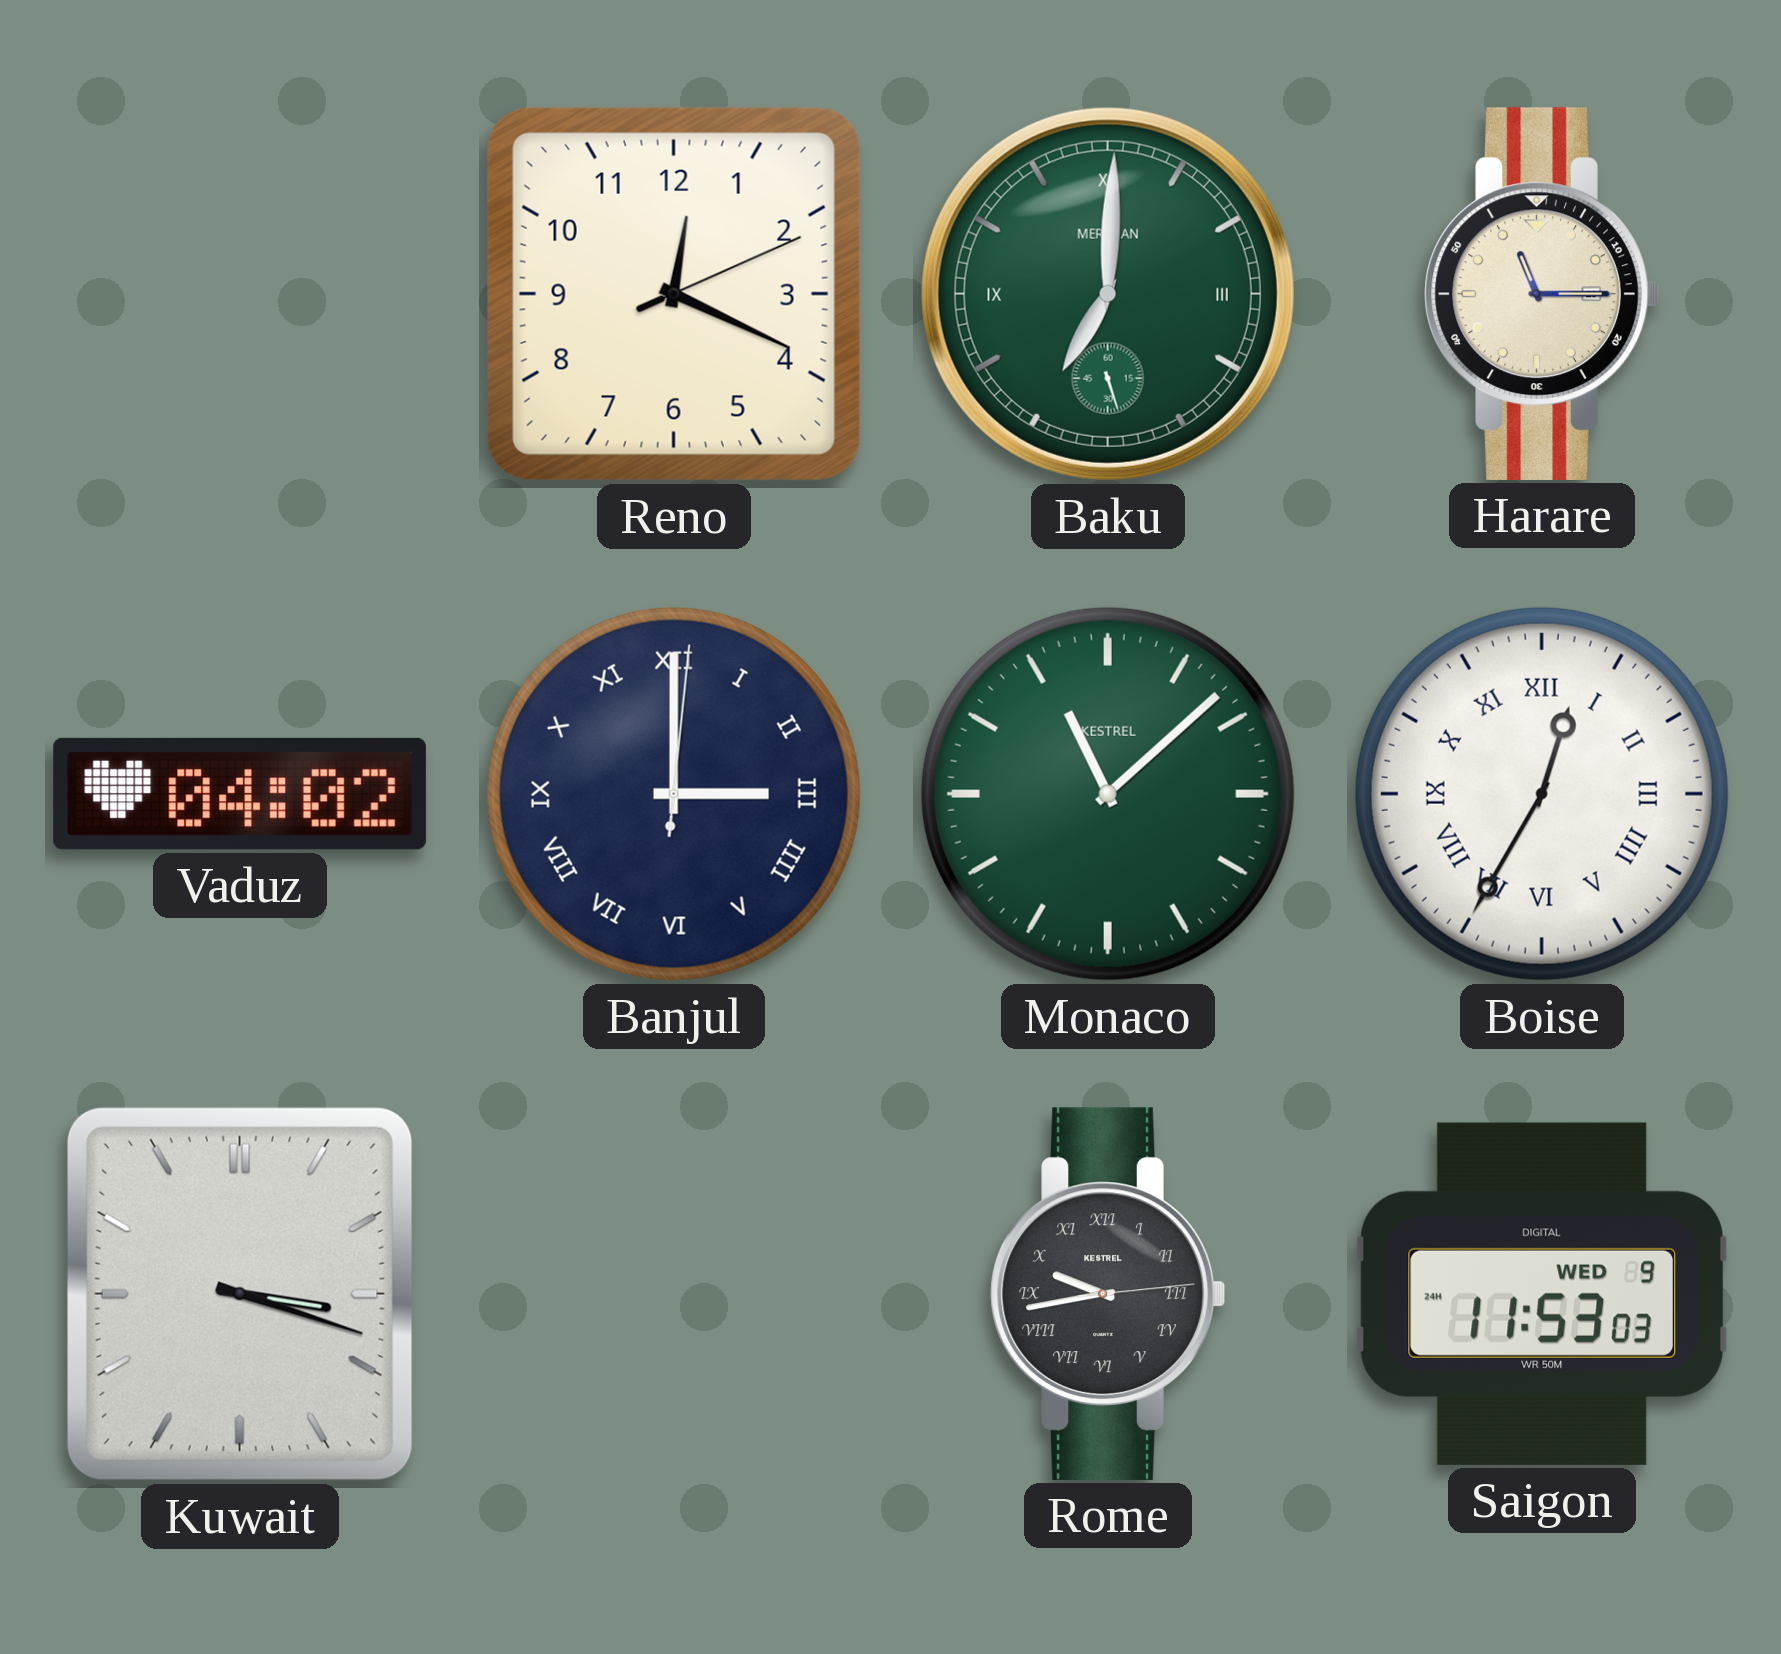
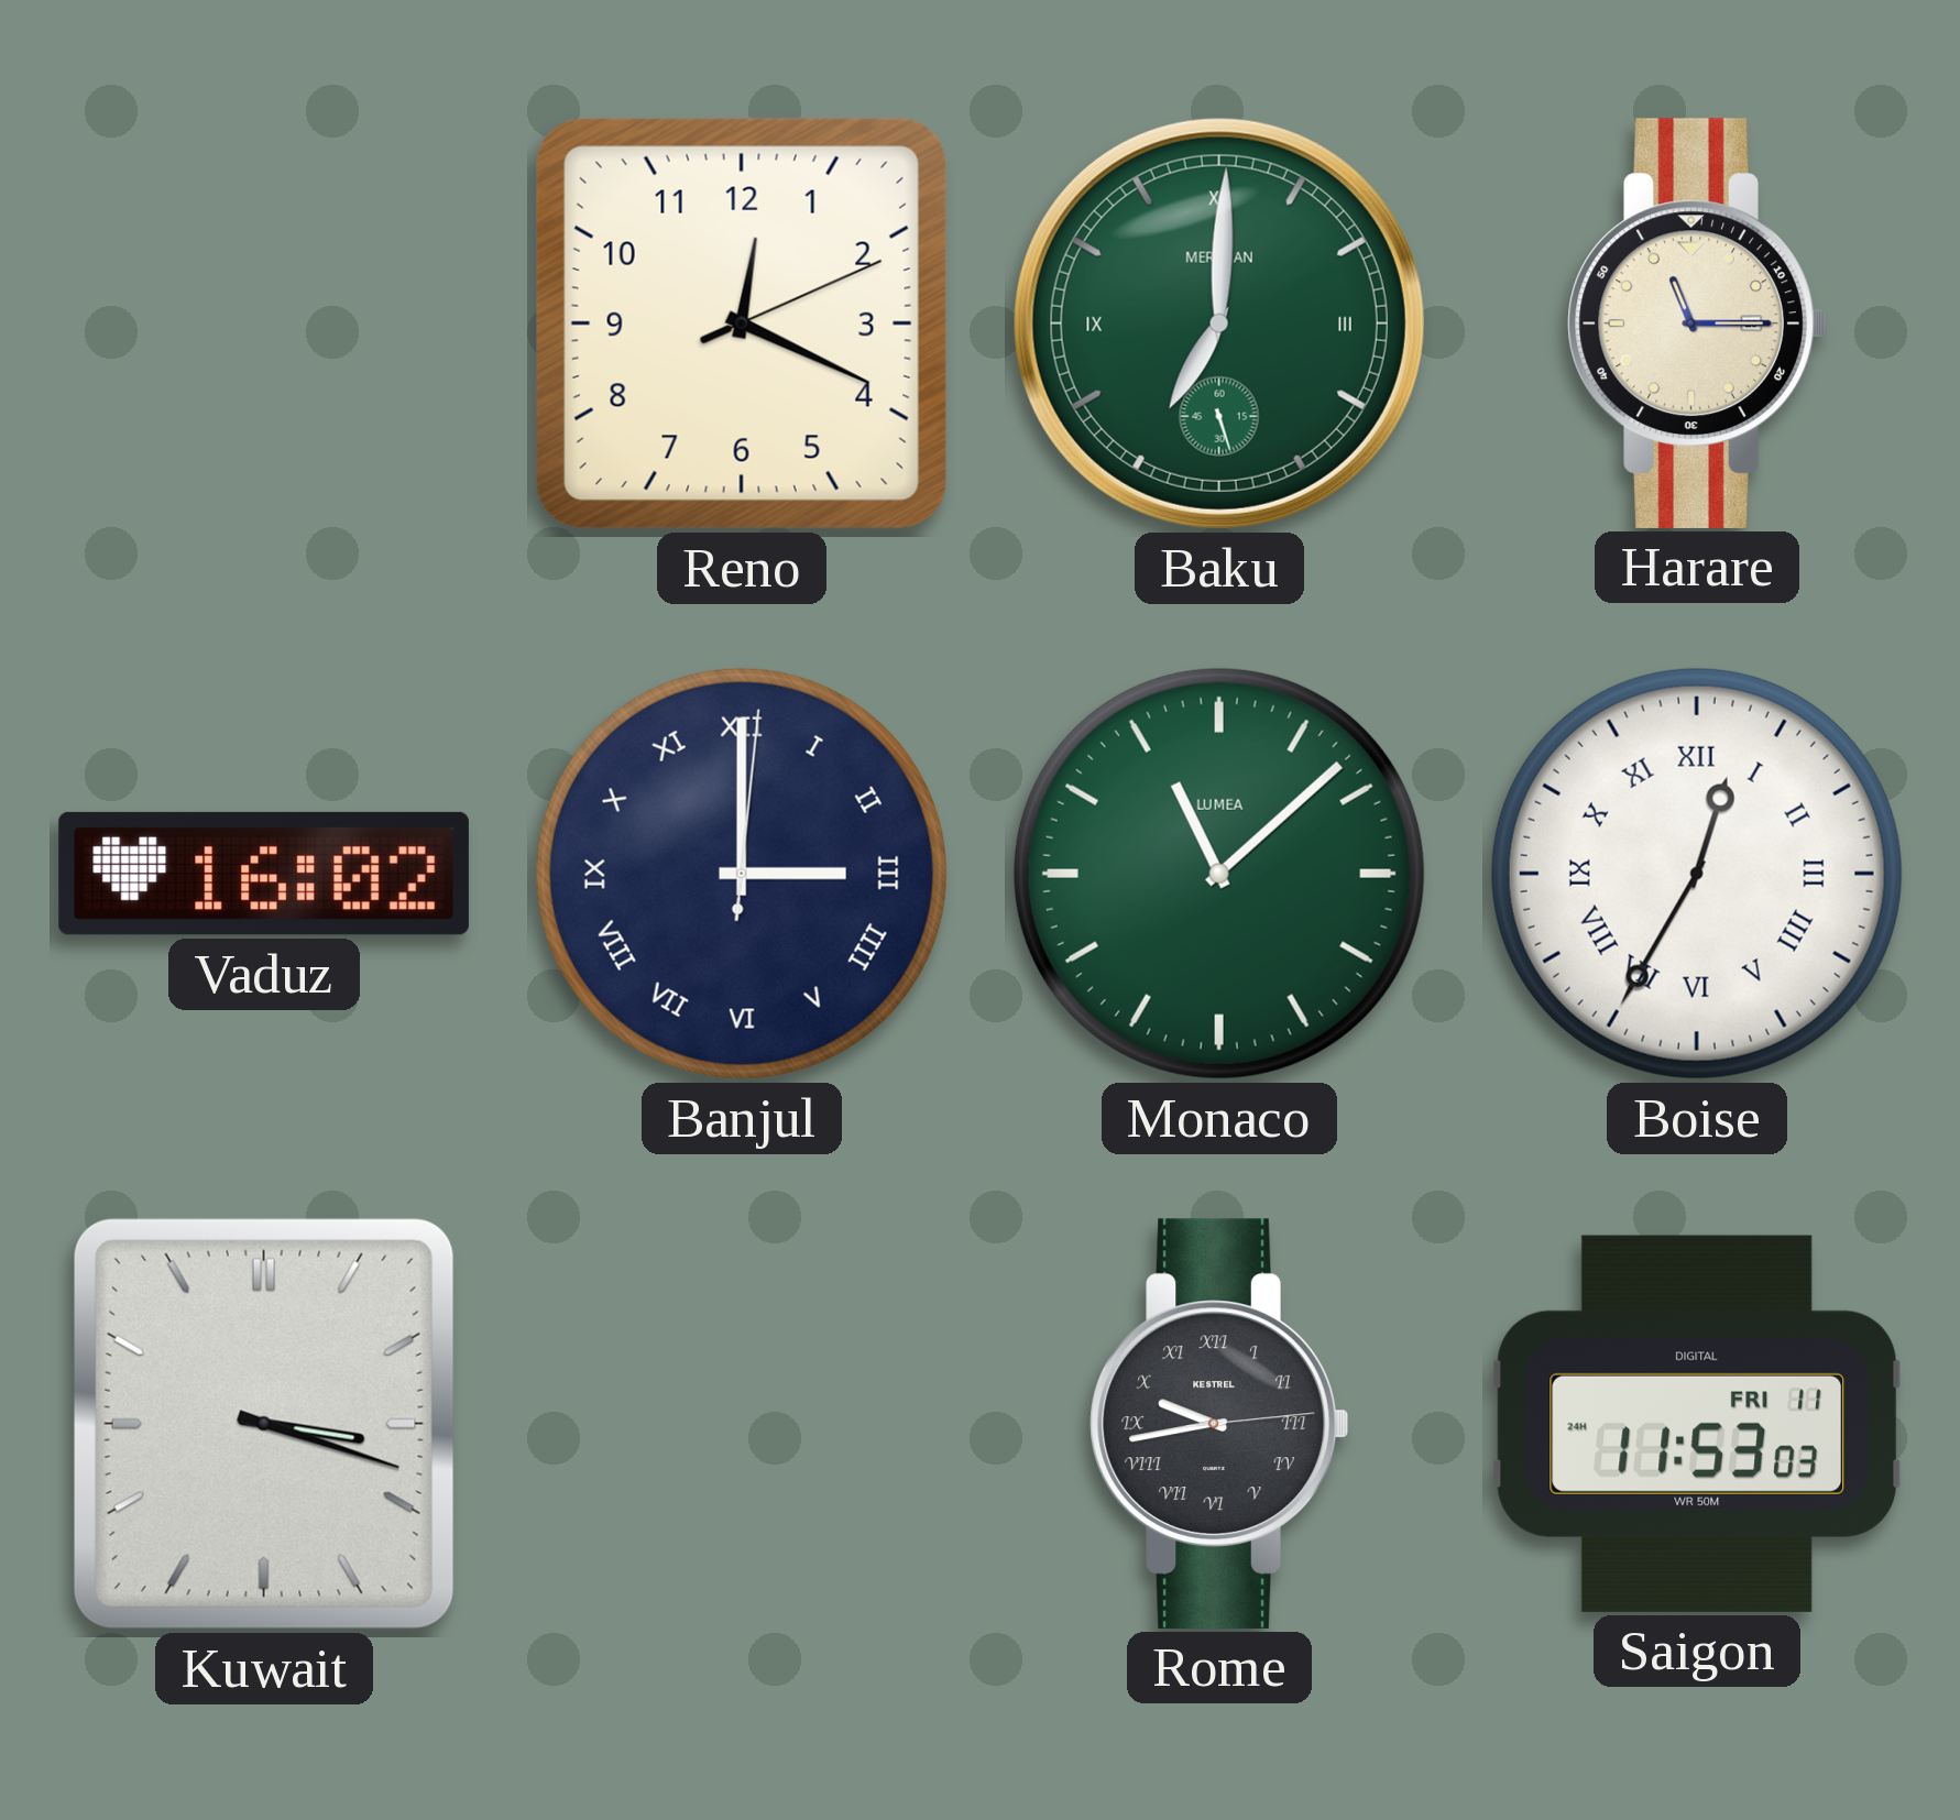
Vaduz: 04:02 -> 16:02 (264, 874)
Monaco brand: KESTREL -> LUMEA (1219, 874)
Saigon date: WED 9 -> FRI 11 (1697, 1424)
